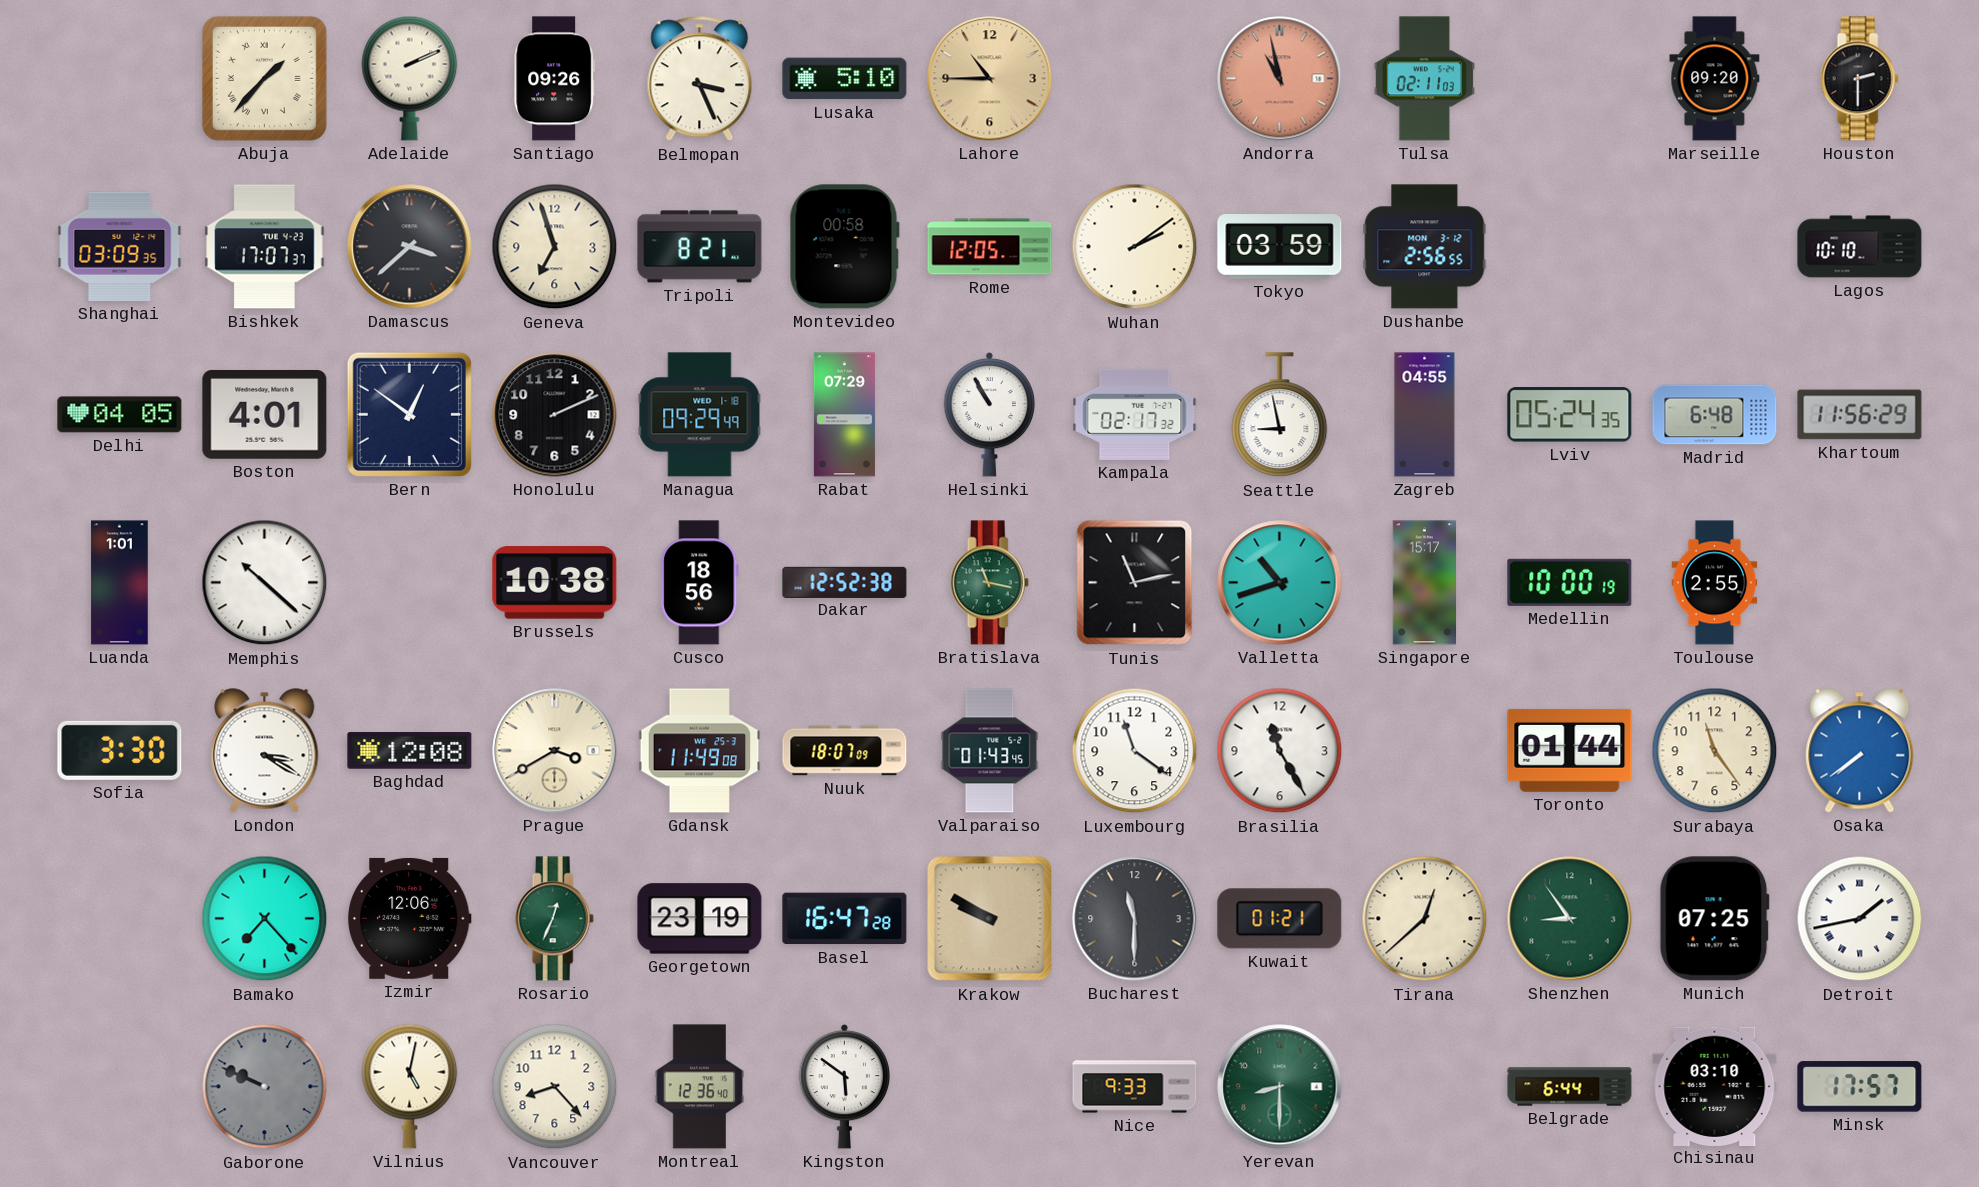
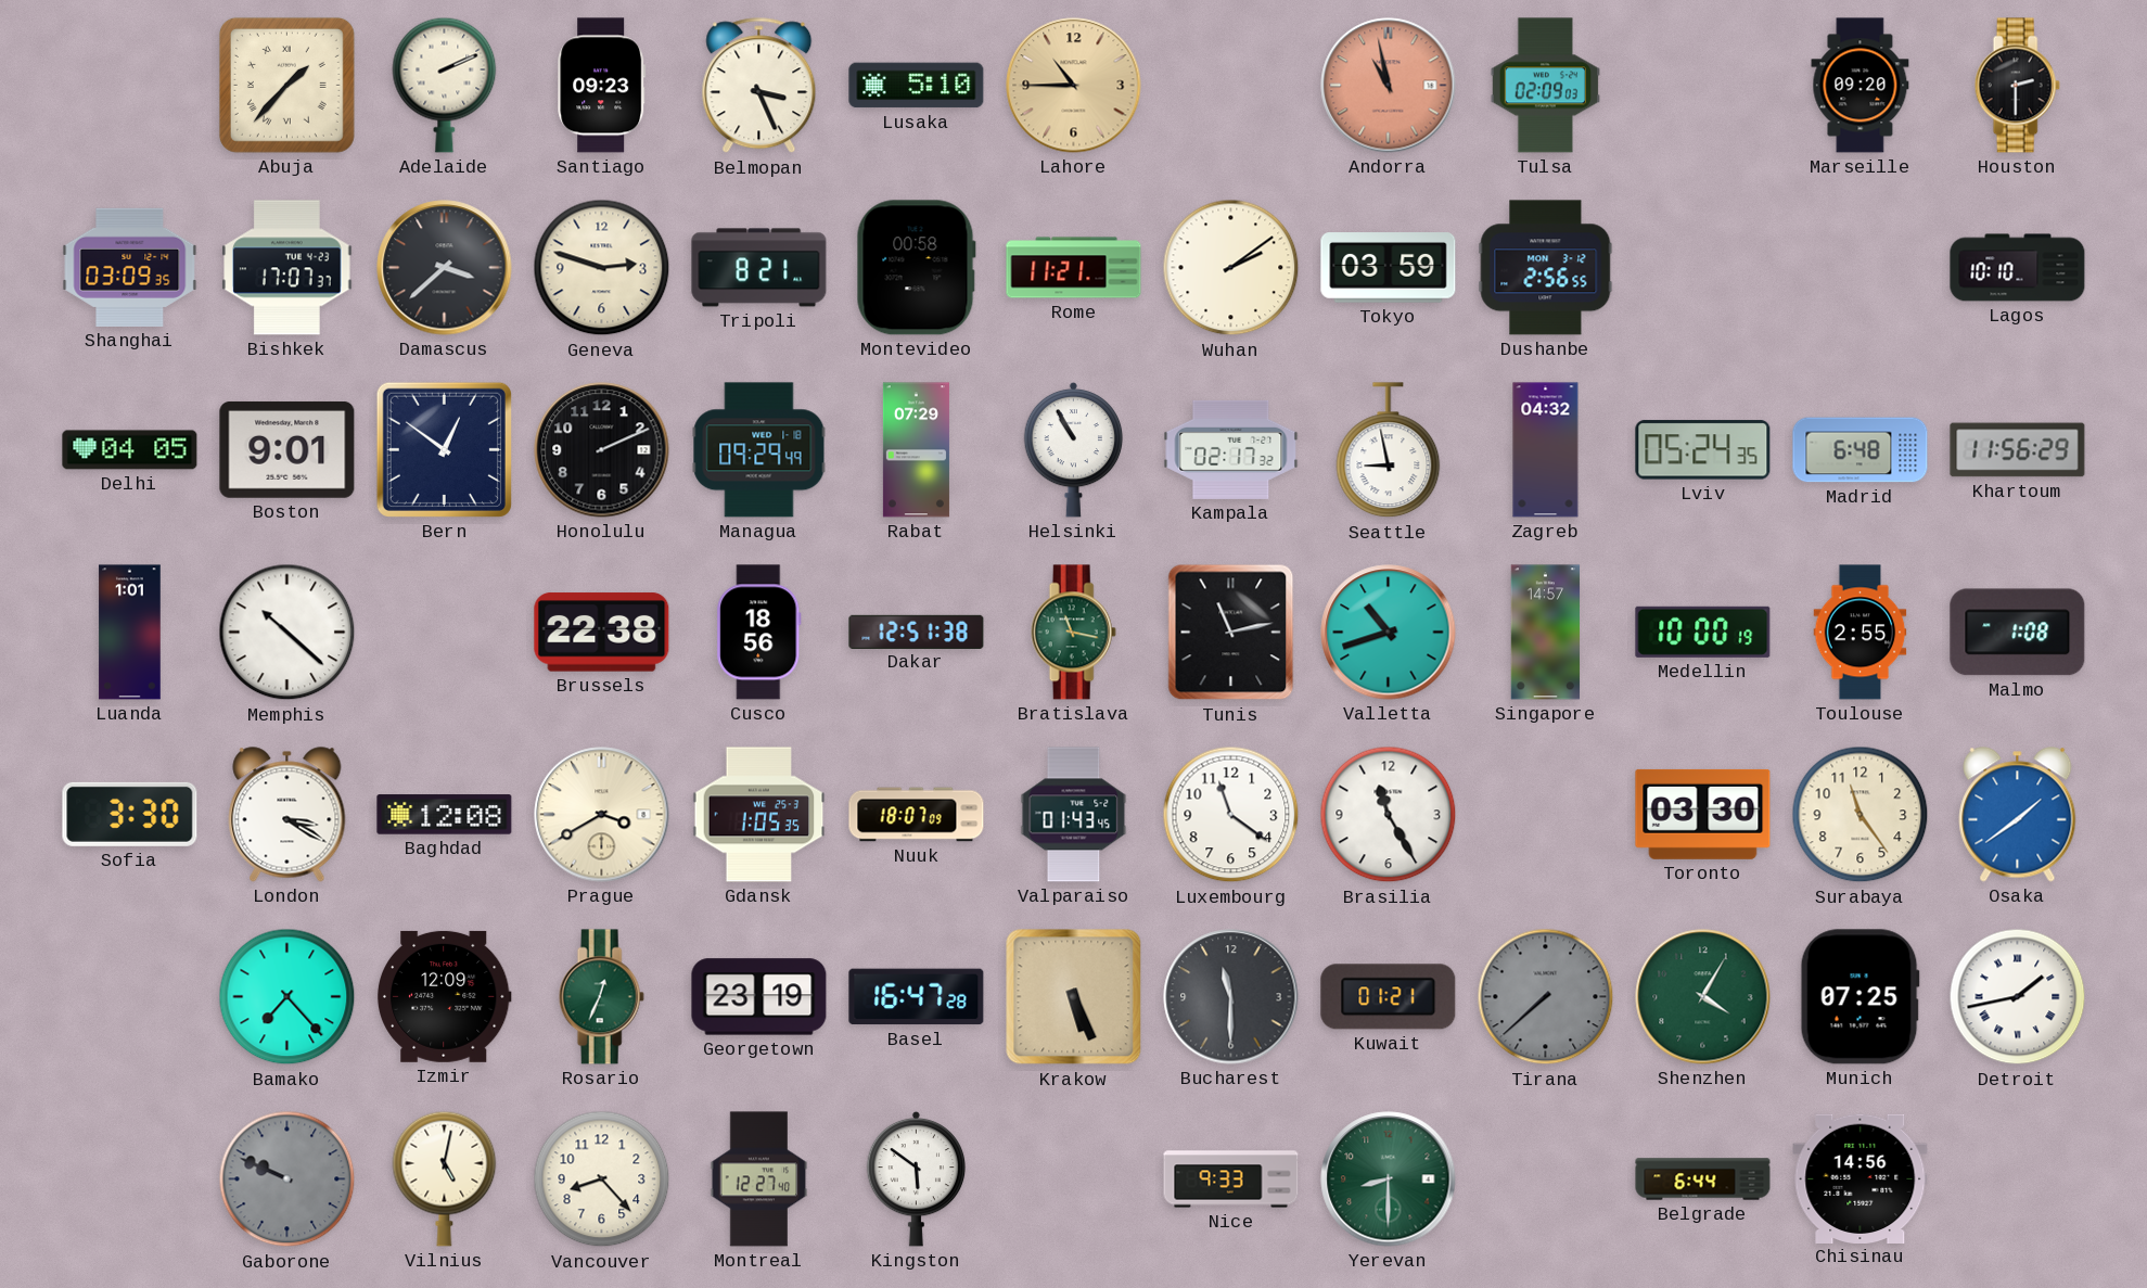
Santiago: 09:26 -> 09:23 (602, 86)
Tulsa: 02:11 -> 02:09 (1546, 86)
Geneva: 6:57 -> 2:48 (602, 268)
Rome: 12:05 -> 11:21 (1074, 268)
Boston: 4:01 -> 9:01 (287, 450)
Zagreb: 04:55 -> 04:32 (1546, 450)
Brussels: 10:38 -> 22:38 (602, 633)
Dakar: 12:52 -> 12:51 (917, 632)
Singapore: 15:17 -> 14:57 (1546, 633)
Malmo: none -> 1:08 (2018, 633)
Gdansk: 11:49 -> 1:05 (759, 815)
Toronto: 01:44 -> 03:30 (1703, 814)
Osaka: 7:39 -> 1:39 (2018, 815)
Izmir: 12:06 -> 12:09 (444, 996)
Krakow: 9:50 -> 5:26 (1074, 997)
Tirana: 12:38 -> 7:38 (1546, 997)
Tirana dial: cream -> grey (1546, 997)
Shenzhen: 8:54 -> 4:05 (1703, 997)
Montreal: 12:36 -> 12:27 (759, 1179)
Chisinau: 03:10 -> 14:56 (1861, 1178)
Minsk: 17:57 -> none (1860, 1087)
